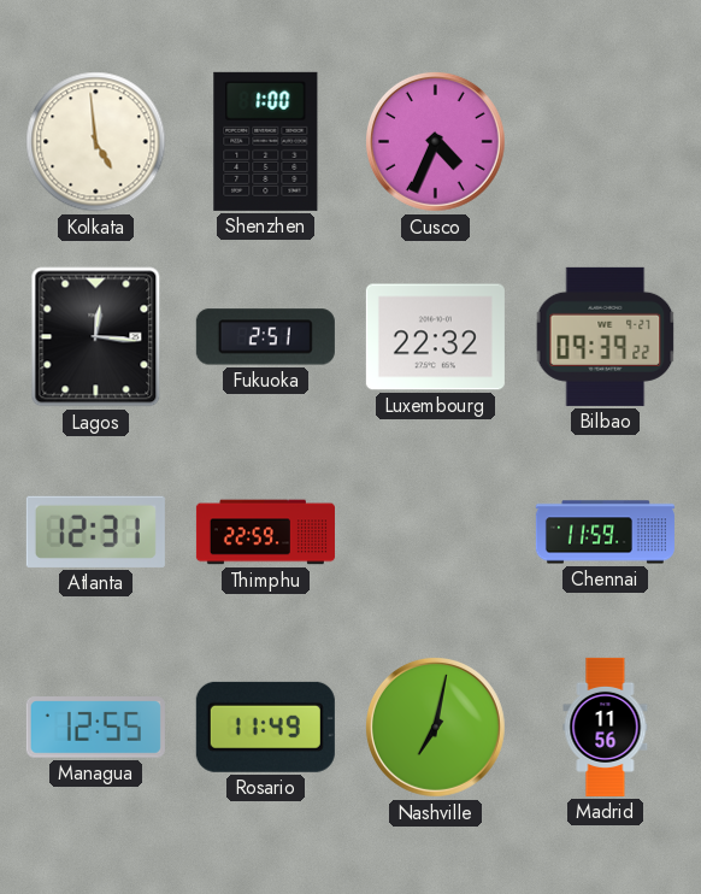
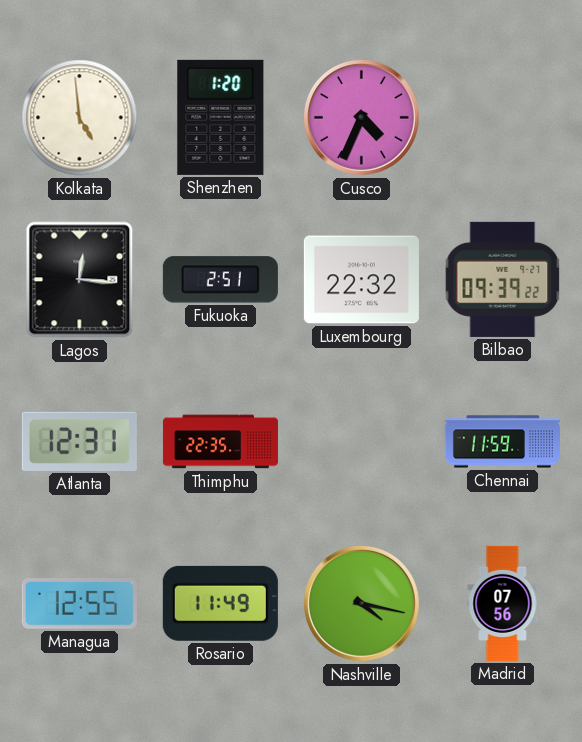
Shenzhen: 1:00 -> 1:20 (221, 117)
Thimphu: 22:59 -> 22:35 (220, 442)
Nashville: 7:02 -> 4:17 (361, 603)
Madrid: 11:56 -> 07:56 (503, 603)
